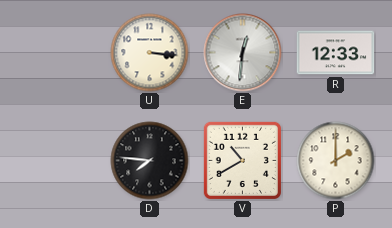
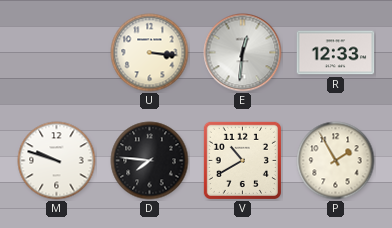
M: none -> 9:48 (57, 161)
P: 2:00 -> 1:55 (336, 161)
